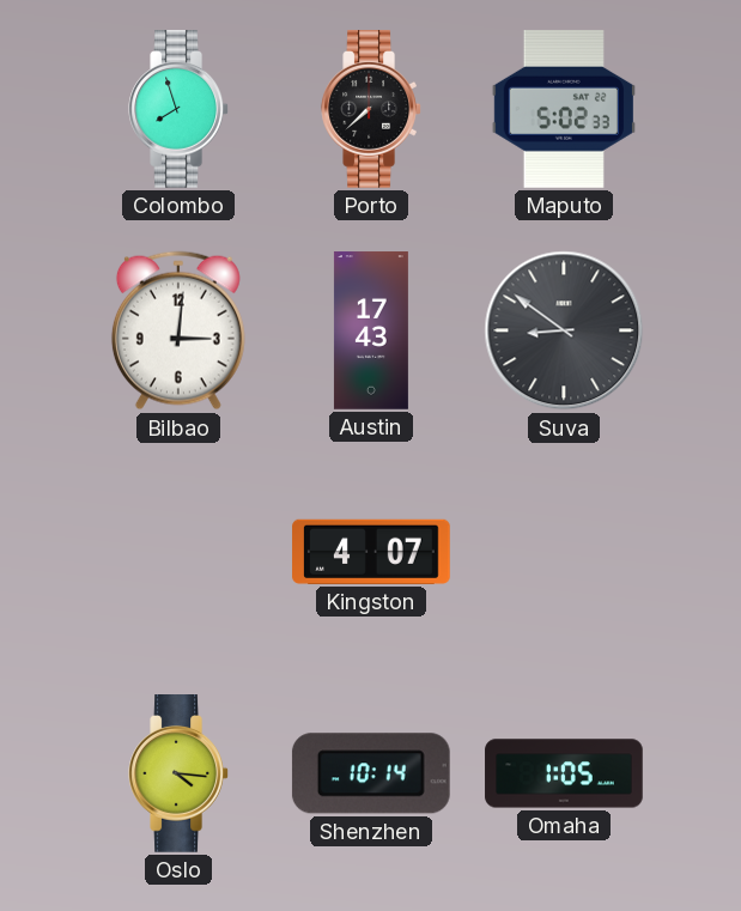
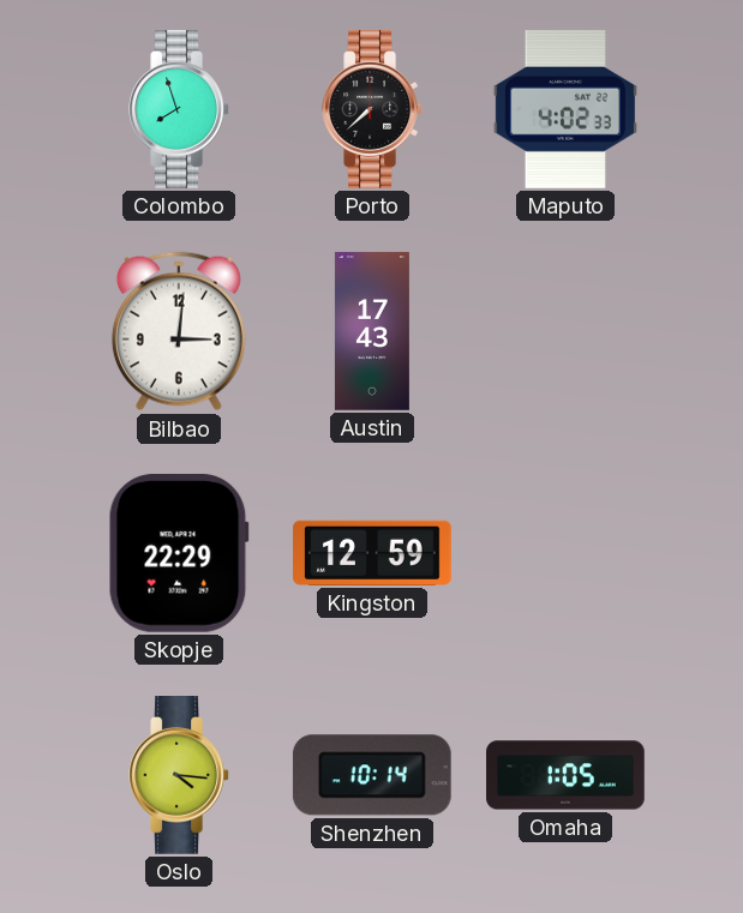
Maputo: 5:02 -> 4:02 (565, 110)
Suva: 8:51 -> none (564, 330)
Skopje: none -> 22:29 (179, 553)
Kingston: 4:07 -> 12:59 (372, 553)
